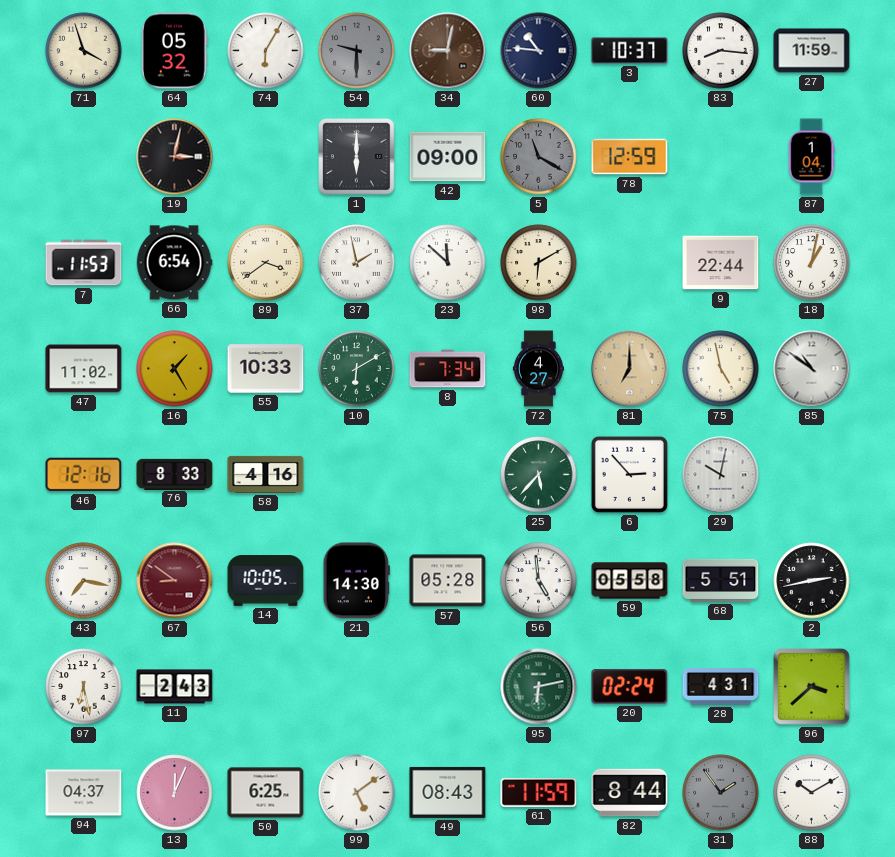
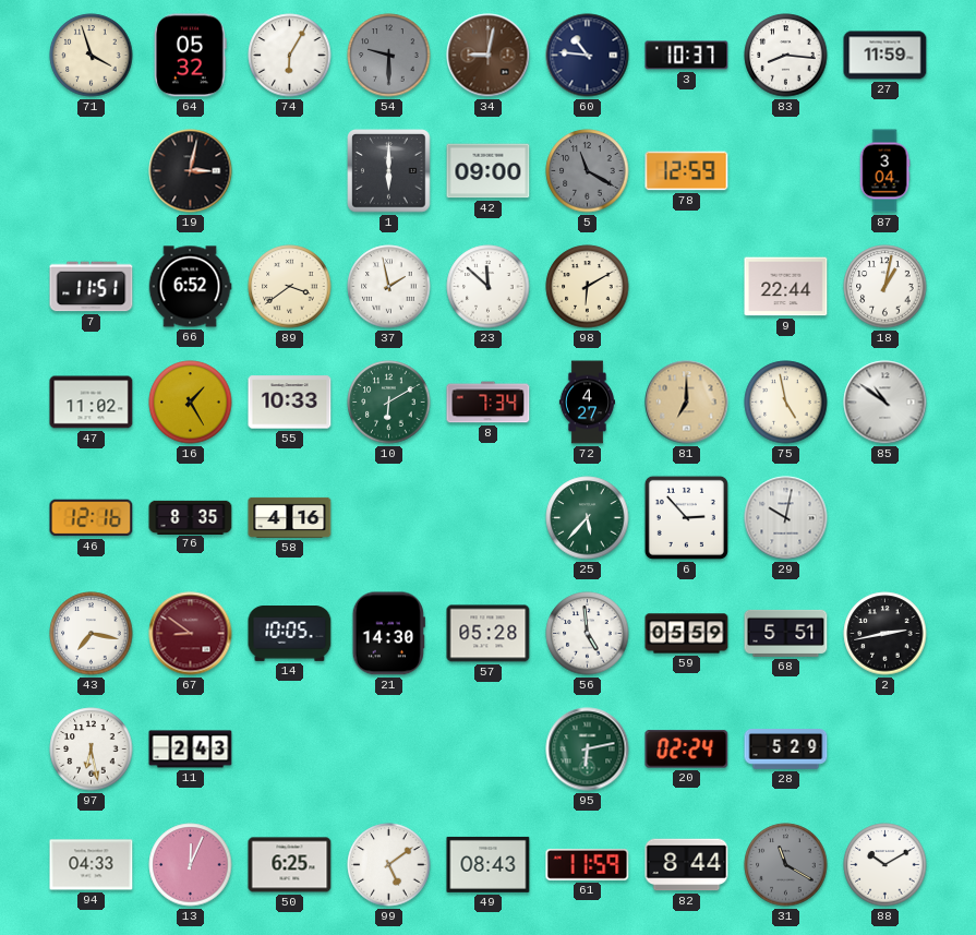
87: 1:04 -> 3:04 (884, 171)
7: 11:53 -> 11:51 (92, 287)
66: 6:54 -> 6:52 (190, 287)
76: 8:33 -> 8:35 (191, 517)
59: 05:58 -> 05:59 (687, 634)
28: 4:31 -> 5:29 (786, 750)
96: 3:38 -> none (812, 687)
94: 04:37 -> 04:33 (92, 865)
31: 1:54 -> 11:20 (786, 865)
